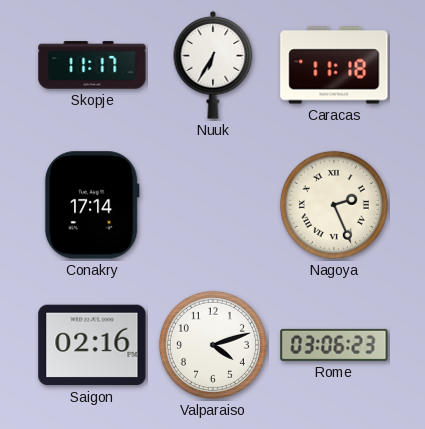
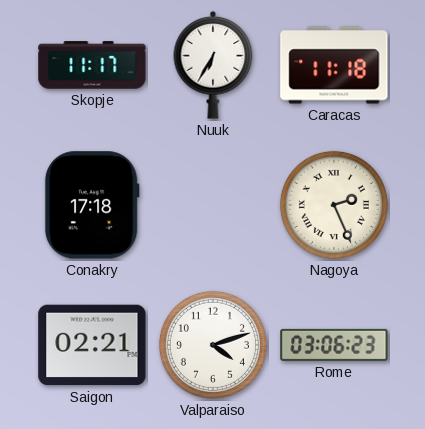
Conakry: 17:14 -> 17:18 (92, 205)
Saigon: 02:16 -> 02:21 (92, 345)
